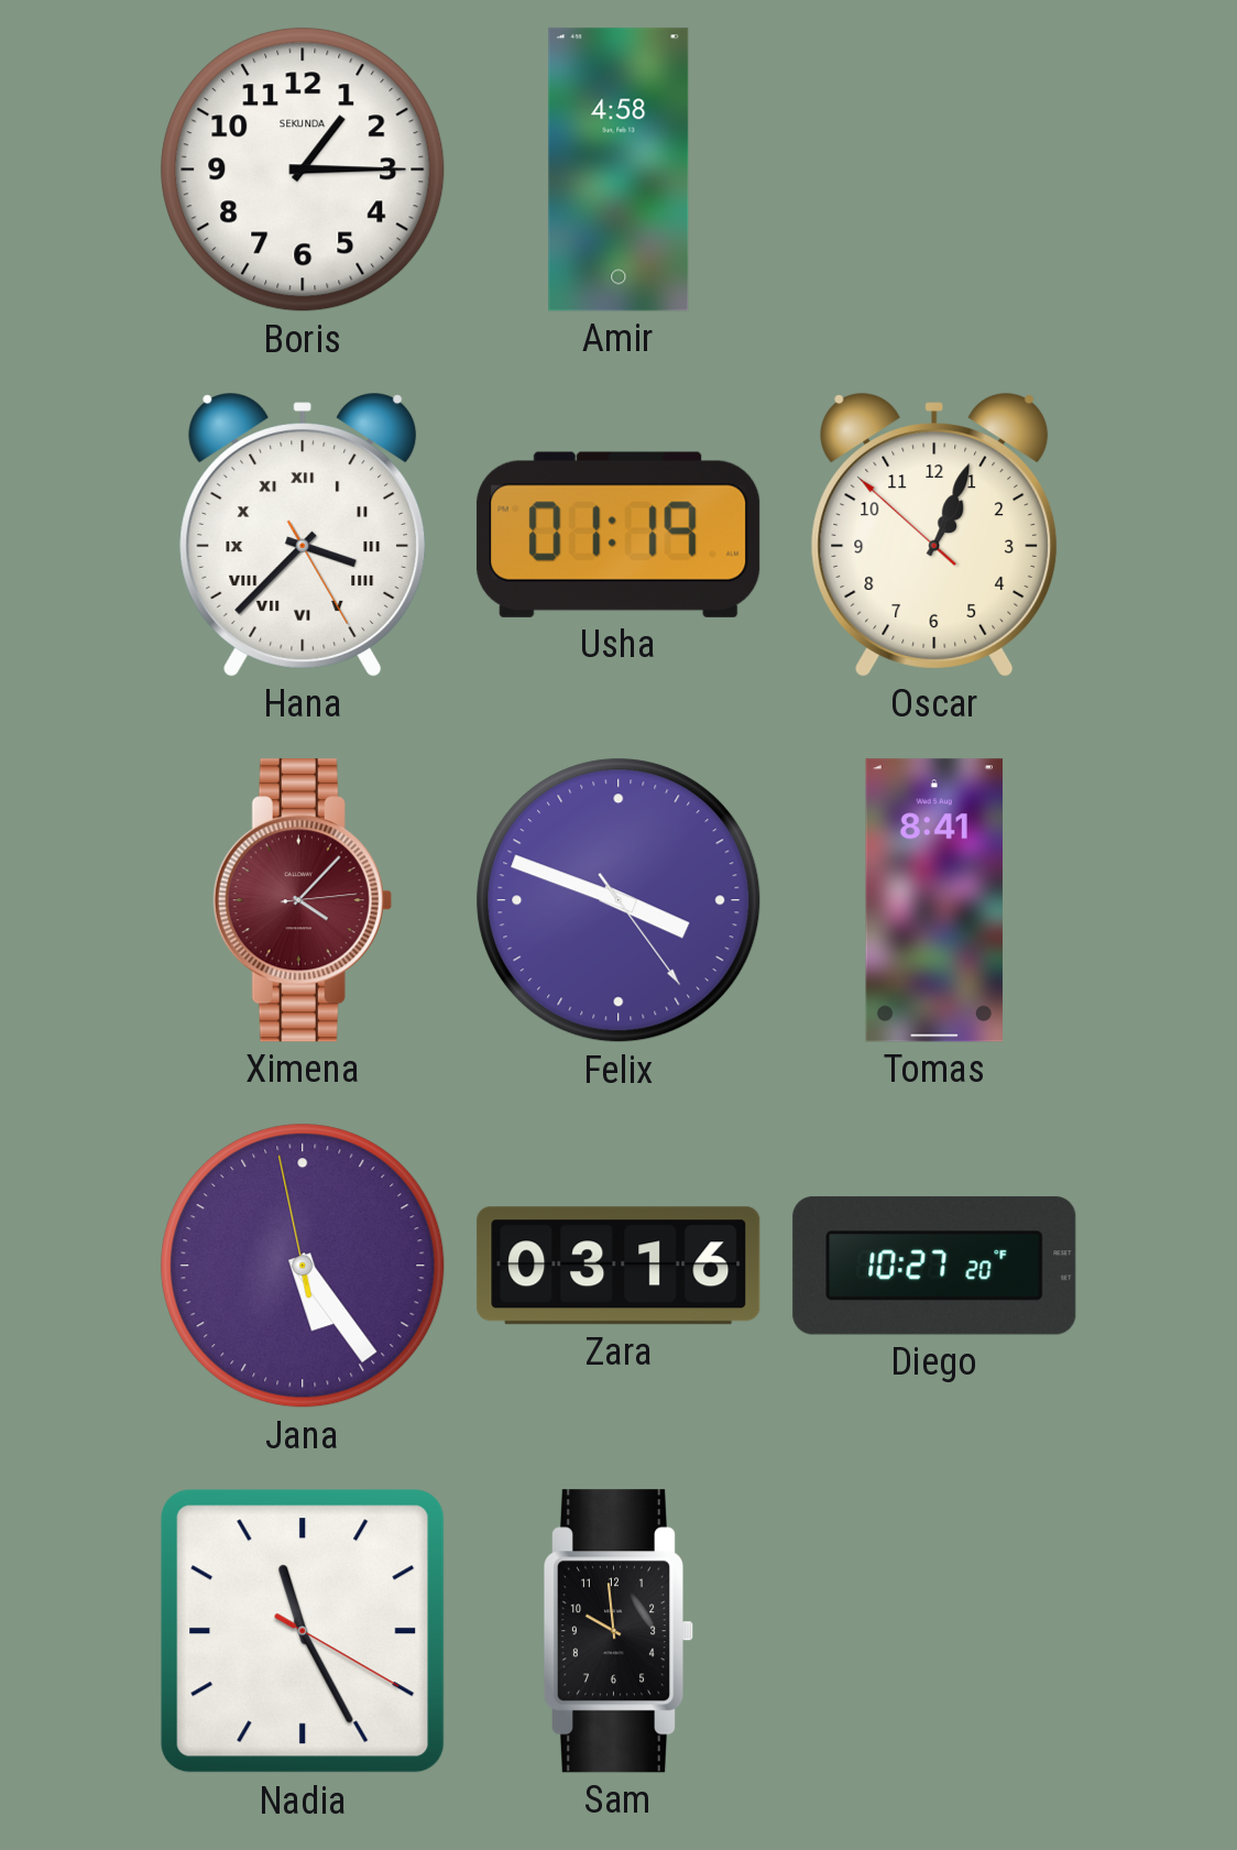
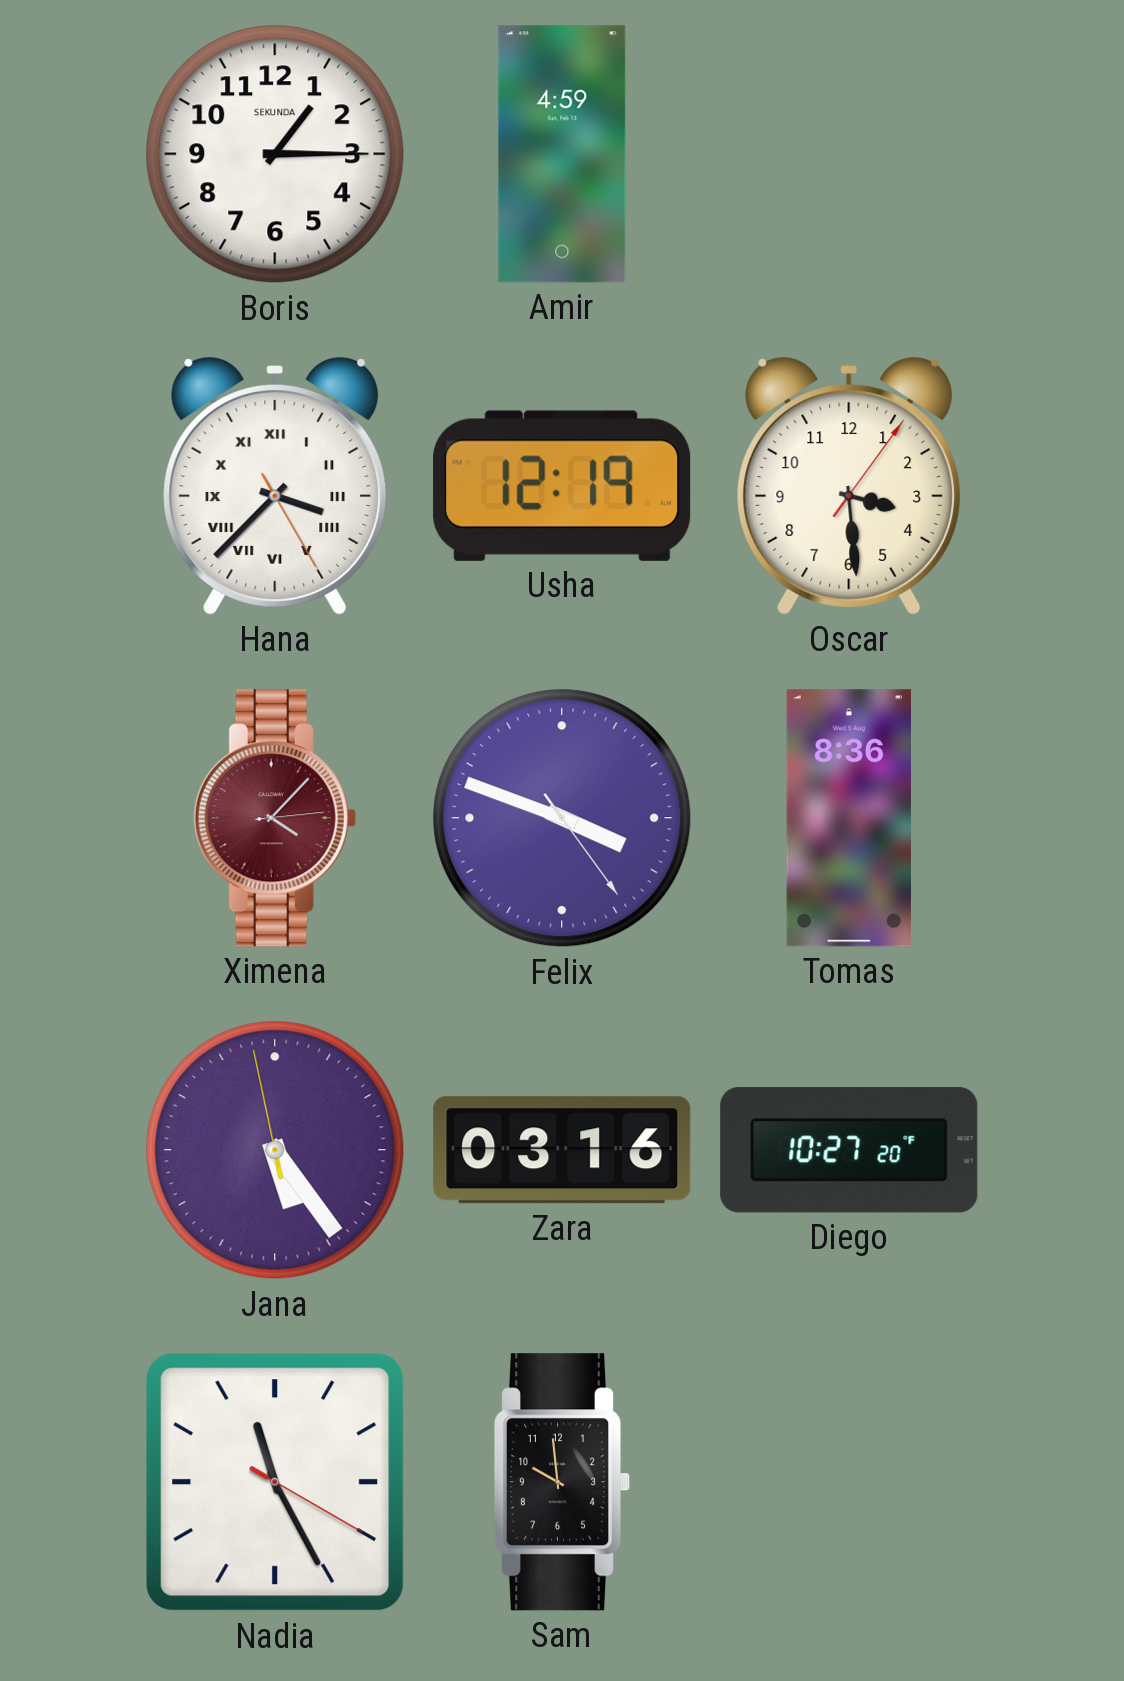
Amir: 4:58 -> 4:59 (562, 154)
Usha: 01:19 -> 12:19 (562, 486)
Oscar: 1:03 -> 3:29 (849, 486)
Tomas: 8:41 -> 8:36 (848, 818)
